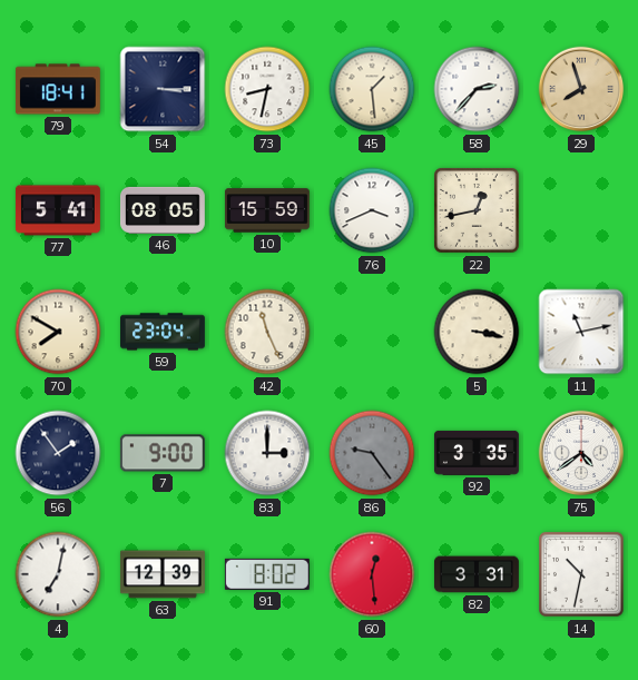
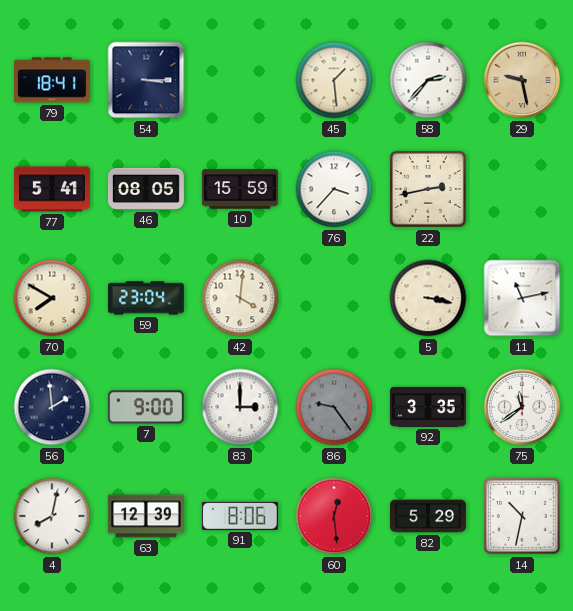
73: 8:32 -> none (267, 89)
29: 7:57 -> 9:28 (522, 80)
76: 3:41 -> 3:37 (334, 189)
22: 12:43 -> 2:43 (429, 190)
42: 11:26 -> 4:01 (240, 298)
56: 1:54 -> 1:59 (52, 407)
75: 4:39 -> 11:39 (522, 407)
4: 7:02 -> 8:02 (52, 516)
91: 8:02 -> 8:06 (240, 516)
82: 3:31 -> 5:29 (428, 516)
